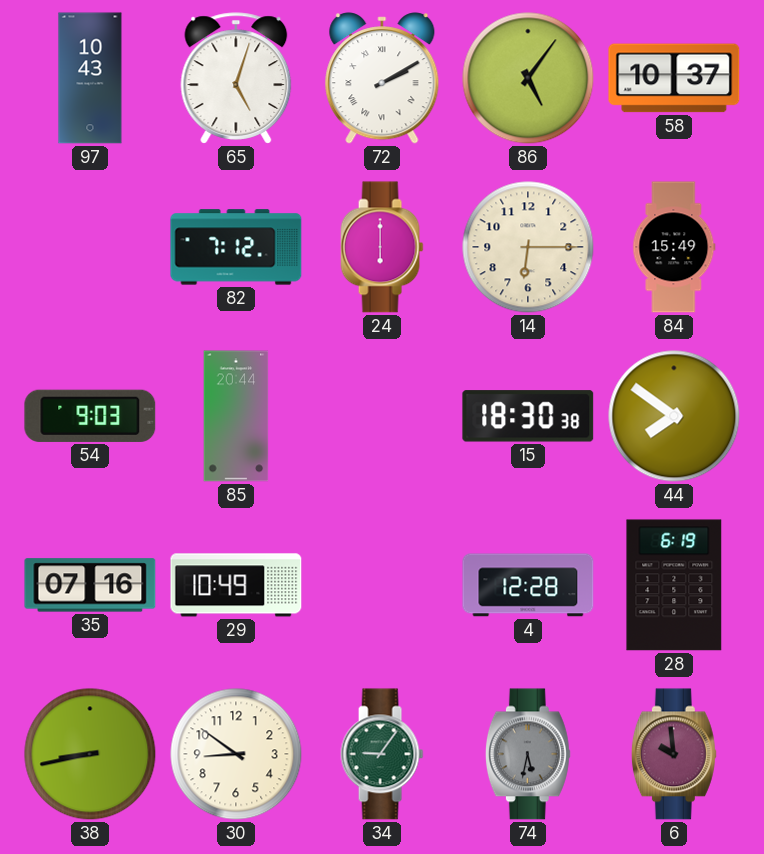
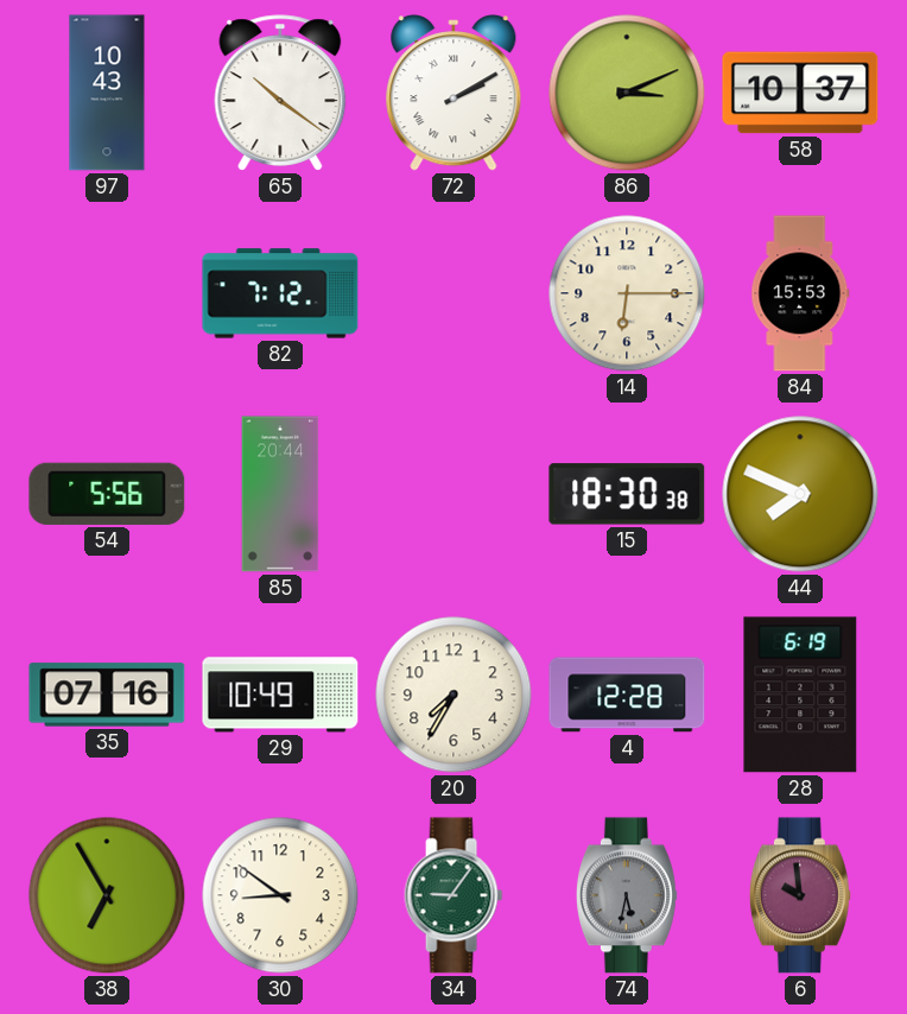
65: 5:03 -> 10:21 (280, 93)
86: 5:06 -> 3:11 (627, 93)
24: 6:00 -> none (382, 247)
84: 15:49 -> 15:53 (800, 293)
54: 9:03 -> 5:56 (107, 494)
44: 7:51 -> 7:49 (800, 494)
20: none -> 7:35 (453, 695)
38: 8:43 -> 6:55 (107, 895)
